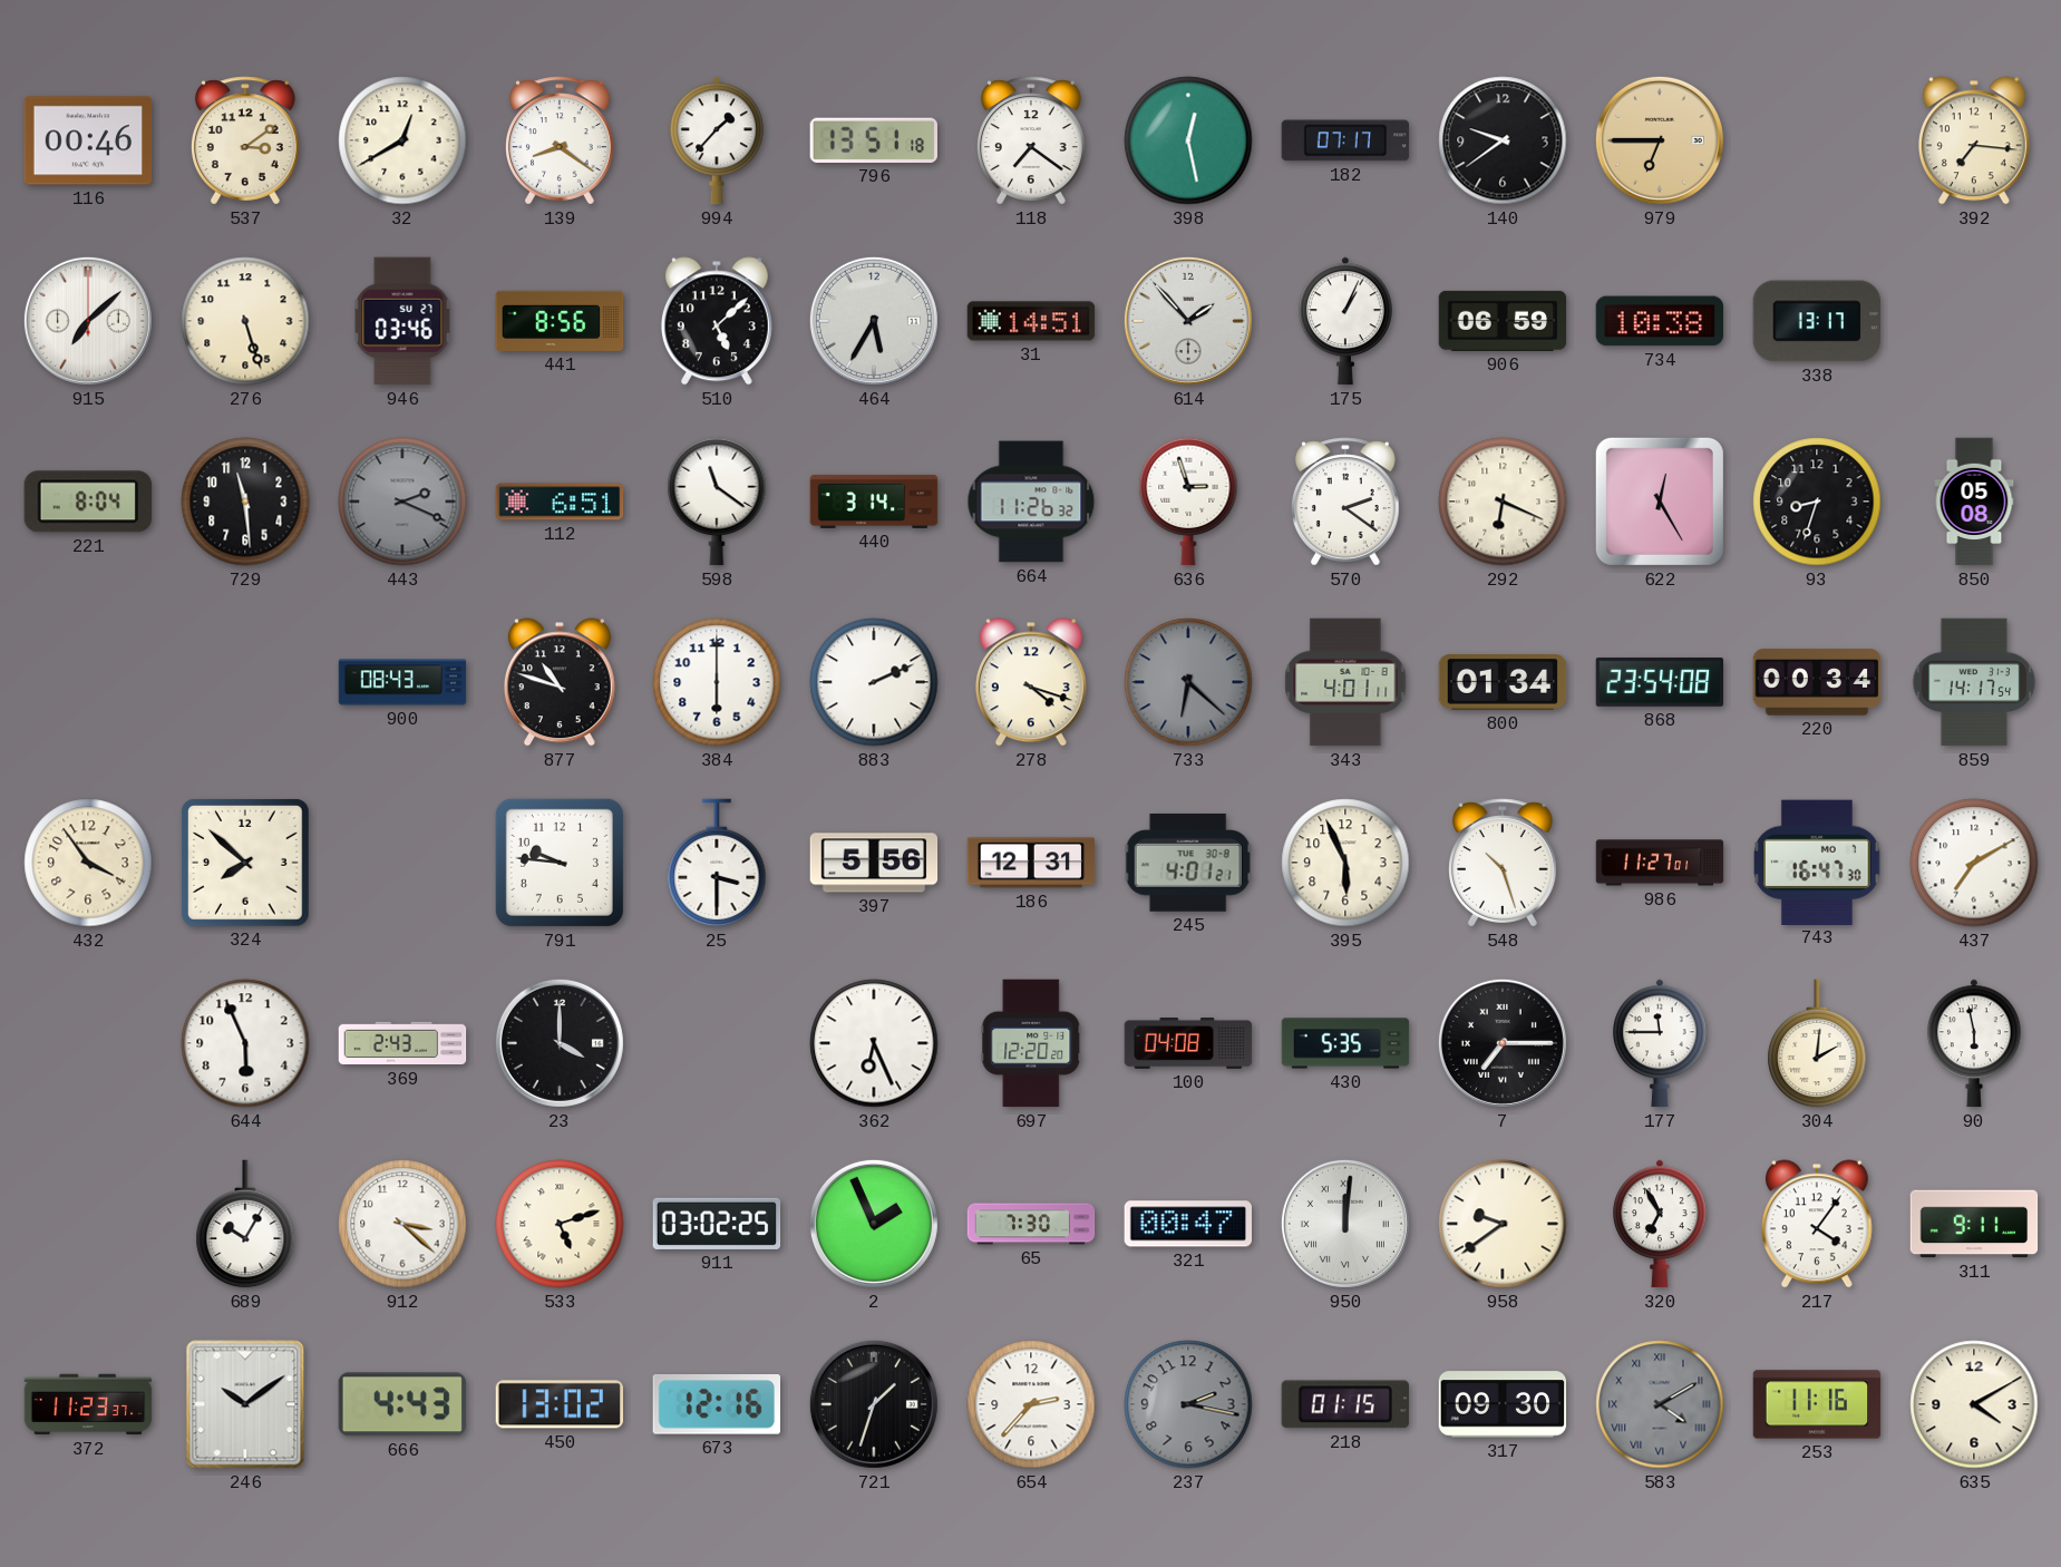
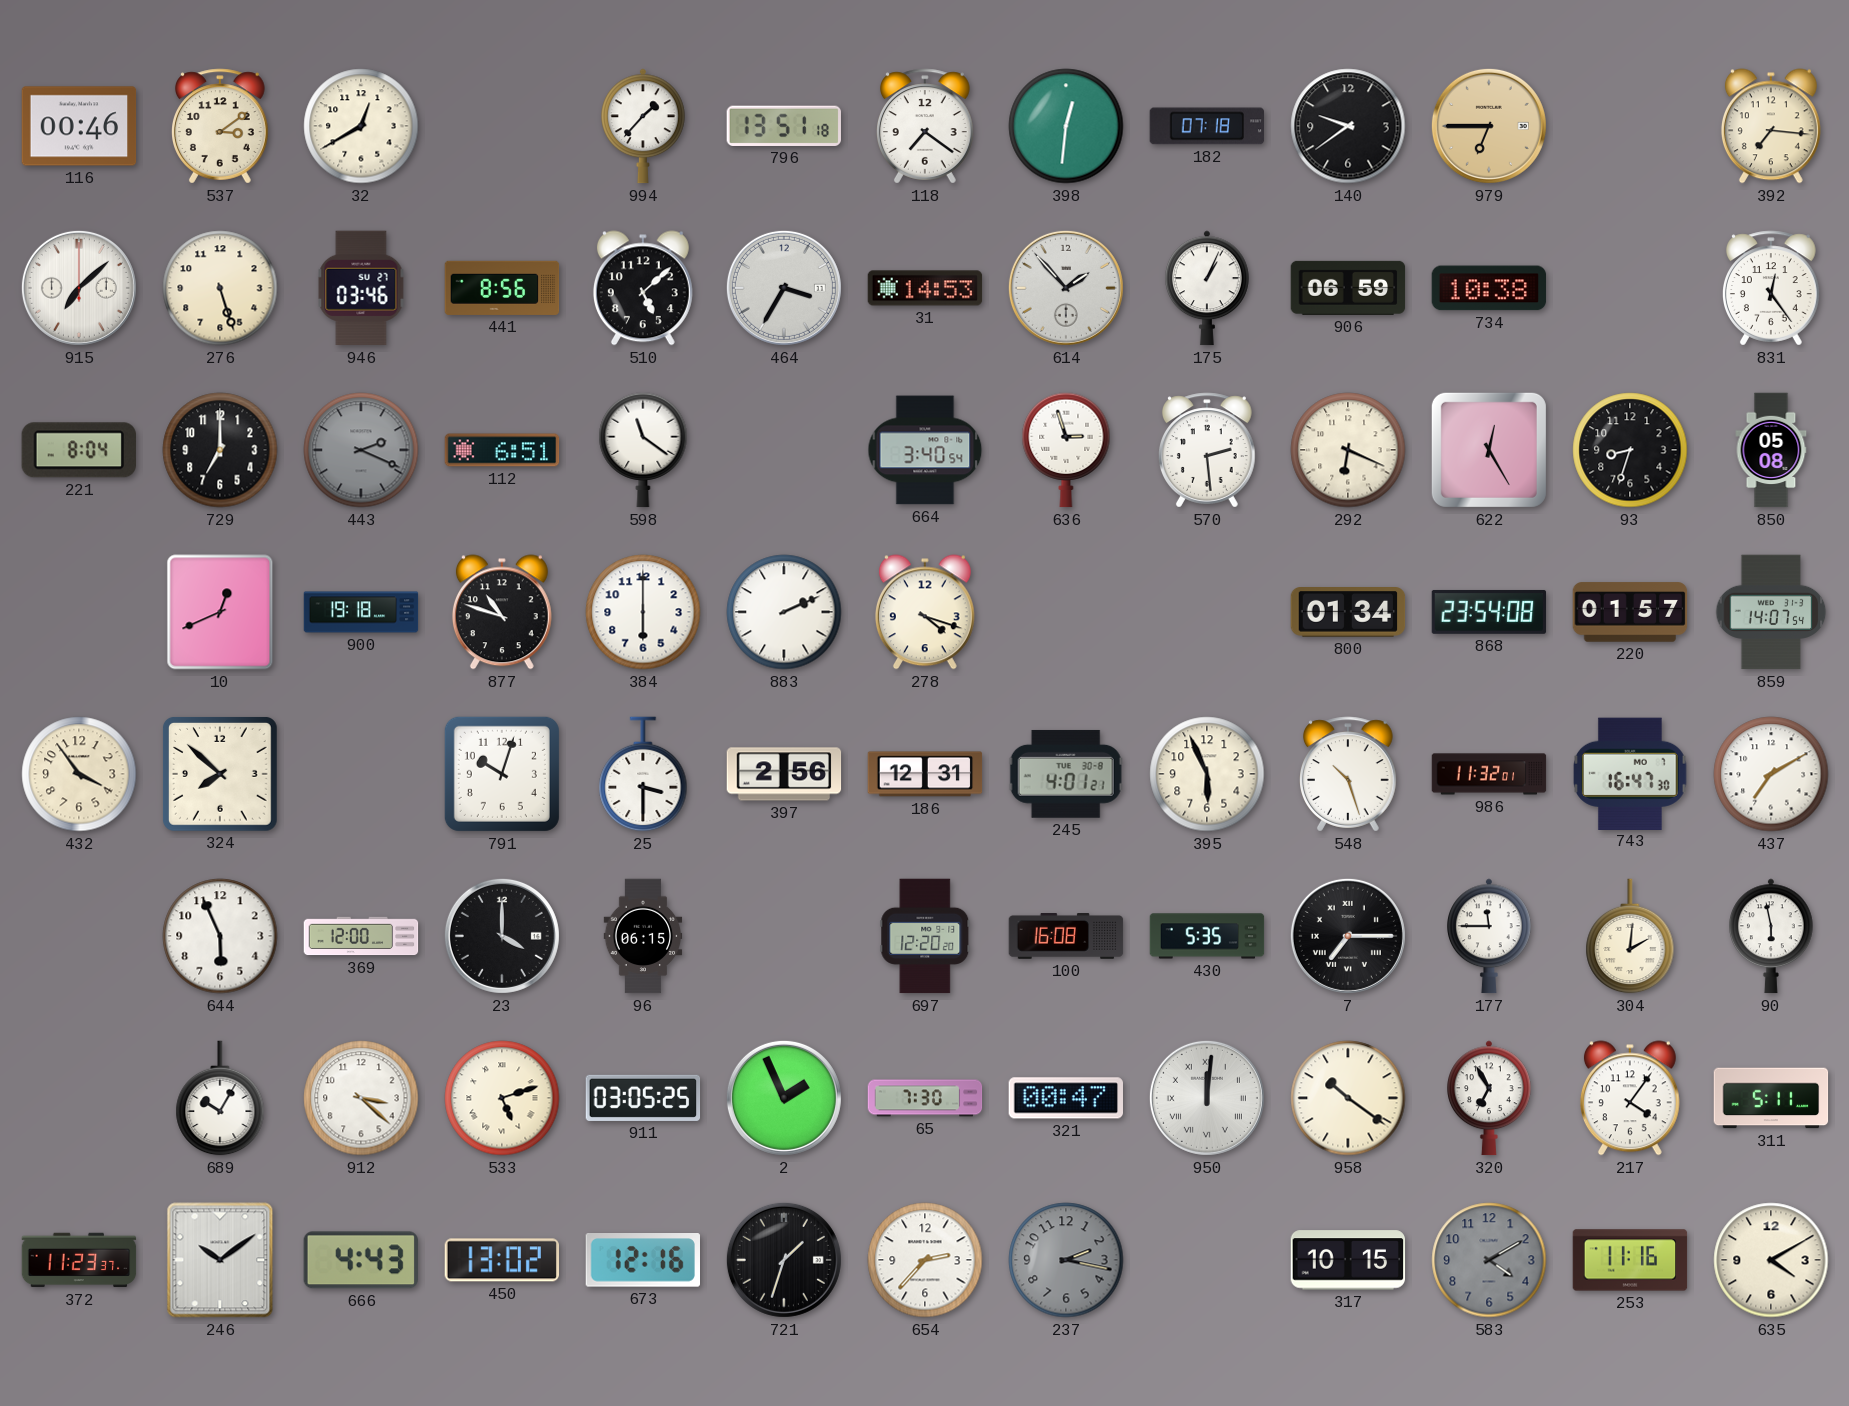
139: 8:21 -> none (561, 140)
398: 12:28 -> 12:31 (1066, 126)
182: 07:17 -> 07:18 (1207, 126)
464: 5:35 -> 3:35 (784, 288)
31: 14:51 -> 14:53 (925, 288)
338: 13:17 -> none (1817, 321)
831: none -> 12:24 (1772, 288)
729: 11:29 -> 7:00 (220, 450)
440: 3:14 -> none (874, 502)
664: 11:26 -> 3:40 (925, 450)
570: 2:21 -> 2:29 (1208, 450)
10: none -> 12:41 (220, 612)
900: 08:43 -> 19:18 (361, 612)
733: 6:22 -> none (1188, 682)
343: 4:01 -> none (1345, 682)
220: 00:34 -> 01:57 (1630, 612)
859: 14:17 -> 14:07 (1771, 612)
791: 9:46 -> 10:03 (502, 774)
397: 5:56 -> 2:56 (784, 774)
986: 11:27 -> 11:32 (1489, 774)
369: 2:43 -> 12:00 (361, 936)
96: none -> 06:15 (643, 936)
362: 6:26 -> none (874, 1043)
100: 04:08 -> 16:08 (1066, 937)
911: 03:02 -> 03:05 (643, 1098)
958: 9:39 -> 10:21 (1348, 1098)
311: 9:11 -> 5:11 (1771, 1098)
218: 01:15 -> none (1345, 1404)
317: 09:30 -> 10:15 (1348, 1260)
583 numerals: Roman -> Arabic (1489, 1260)
